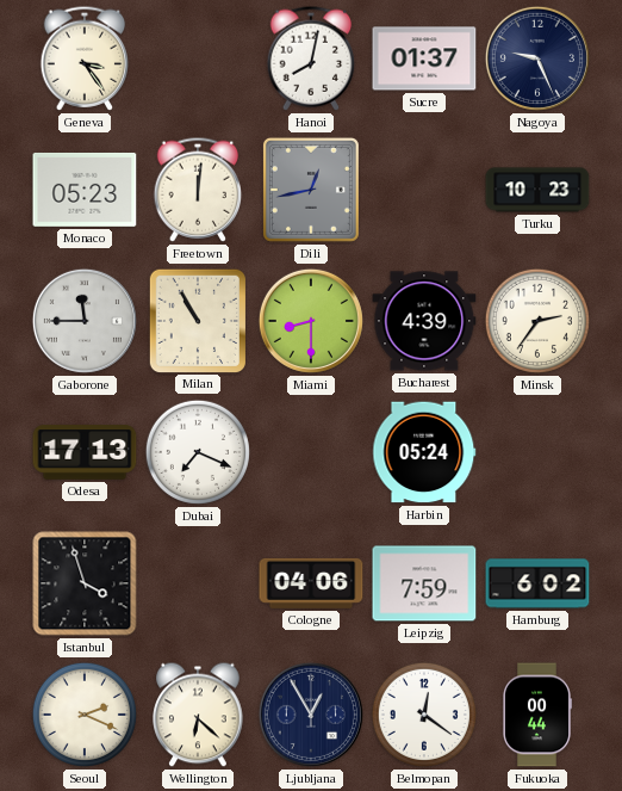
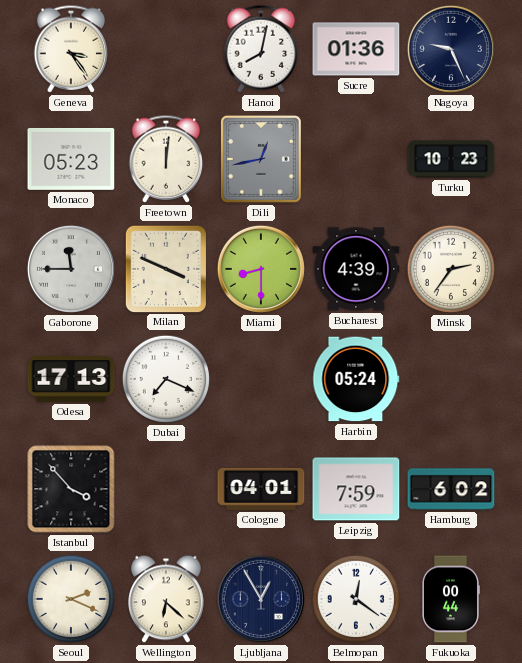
Sucre: 01:37 -> 01:36 (356, 49)
Milan: 10:55 -> 3:49 (165, 268)
Istanbul: 3:57 -> 3:53 (71, 489)
Cologne: 04:06 -> 04:01 (261, 489)
